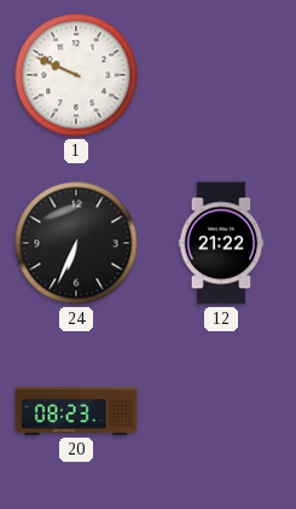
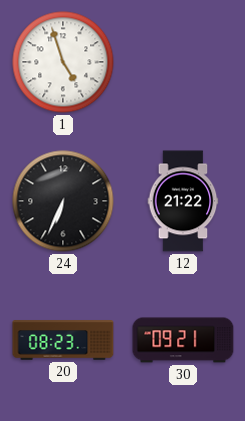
1: 9:49 -> 4:57 (63, 62)
30: none -> 09:21 (183, 340)
